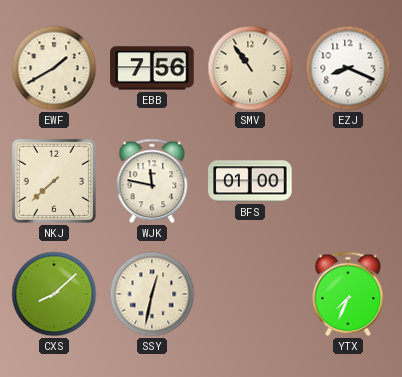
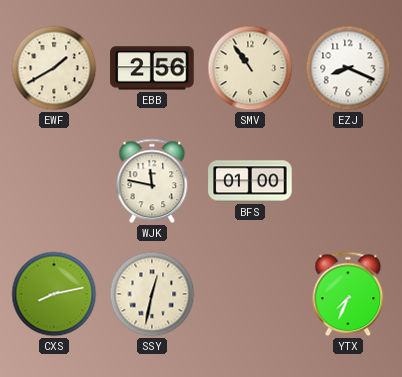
EBB: 7:56 -> 2:56 (152, 68)
NKJ: 7:38 -> none (54, 181)
CXS: 8:08 -> 8:13 (54, 294)
